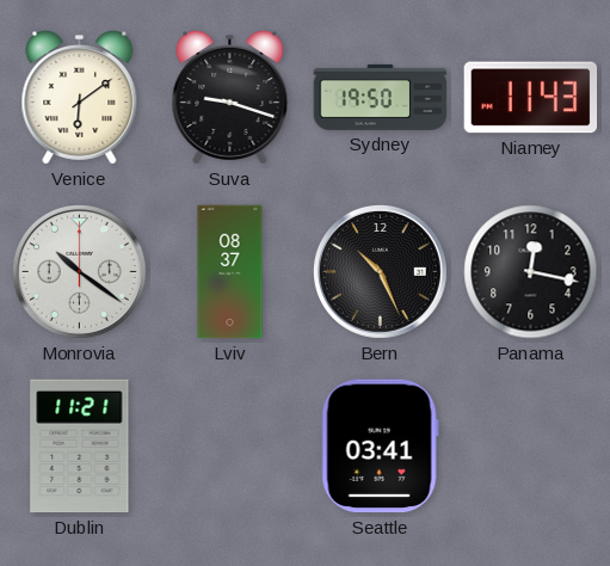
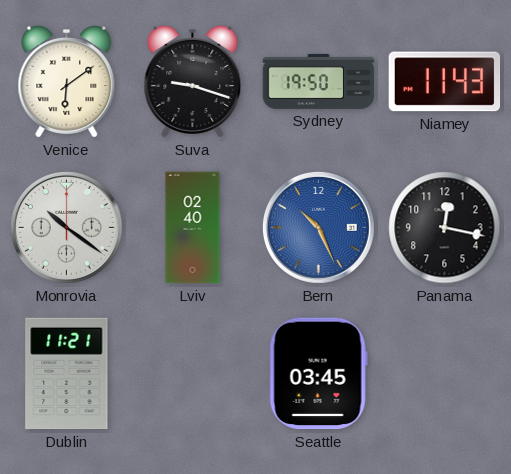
Lviv: 08:37 -> 02:40 (193, 228)
Bern dial: black -> blue (318, 227)
Seattle: 03:41 -> 03:45 (318, 374)
